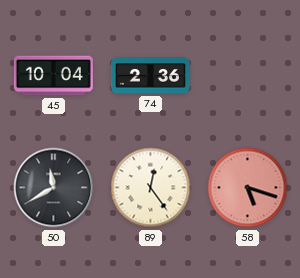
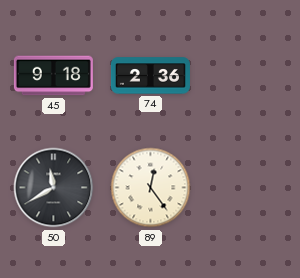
45: 10:04 -> 9:18 (53, 76)
58: 5:18 -> none (248, 188)
